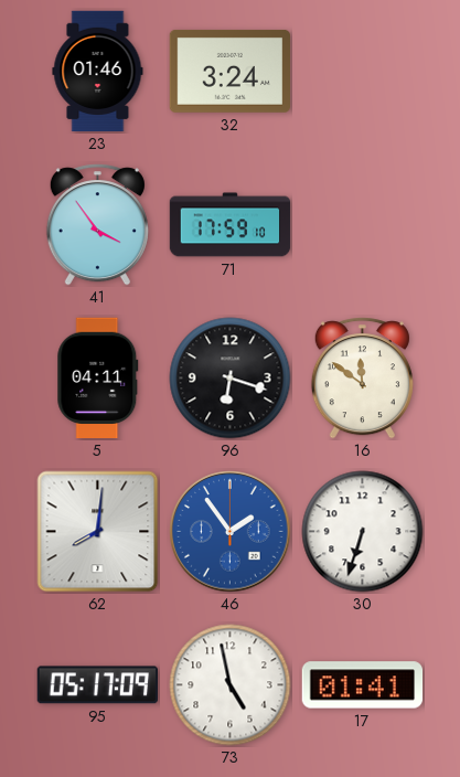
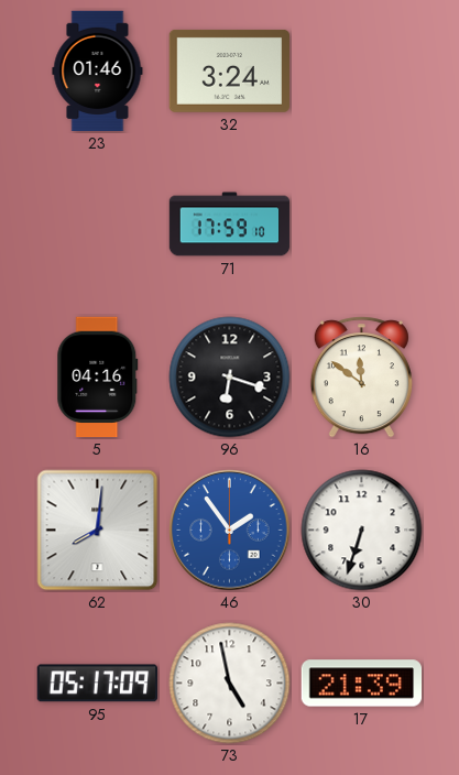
41: 3:54 -> none (97, 225)
5: 04:11 -> 04:16 (98, 378)
17: 01:41 -> 21:39 (362, 684)
